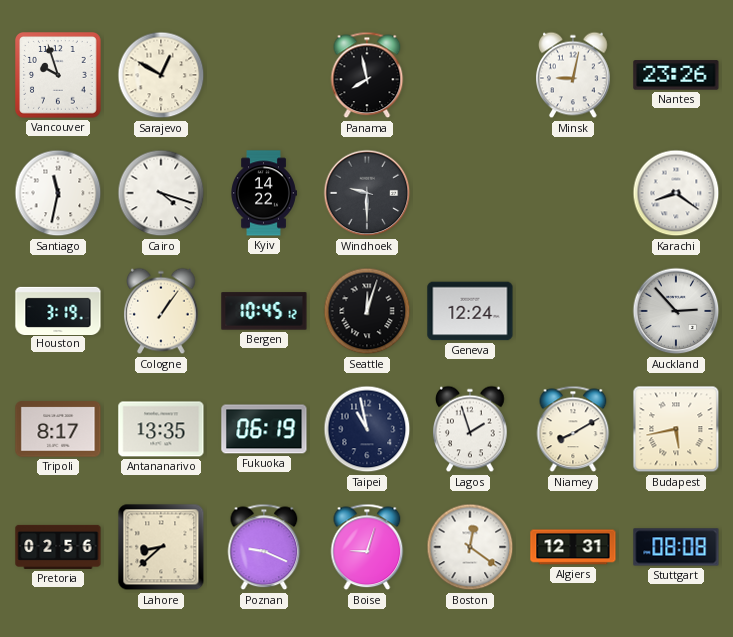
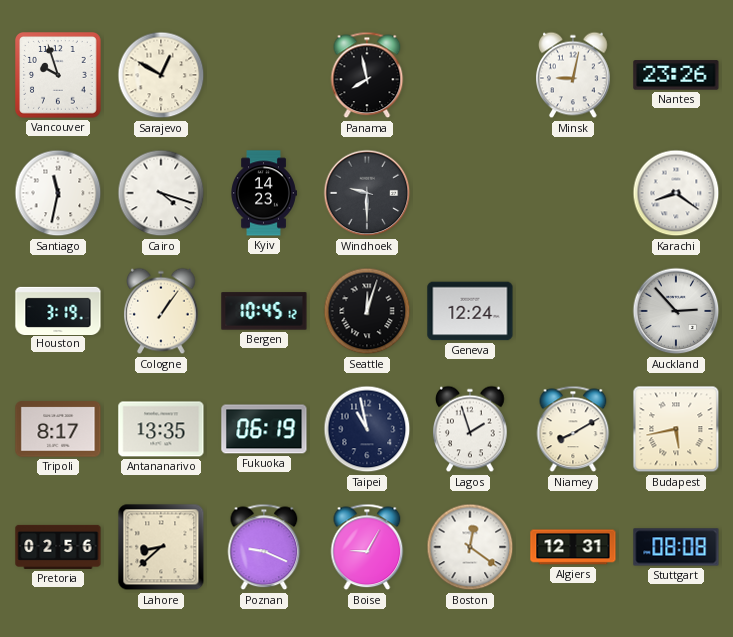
Kyiv: 14:22 -> 14:23 (264, 193)
Boise: 9:03 -> 9:05 (367, 547)
